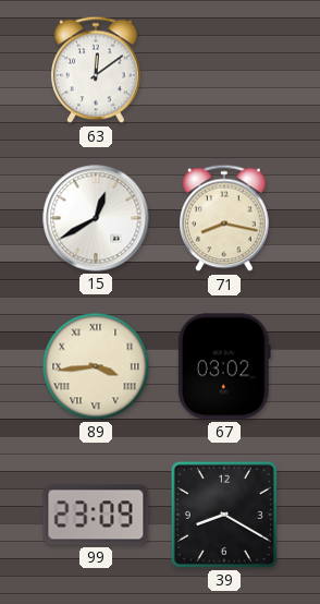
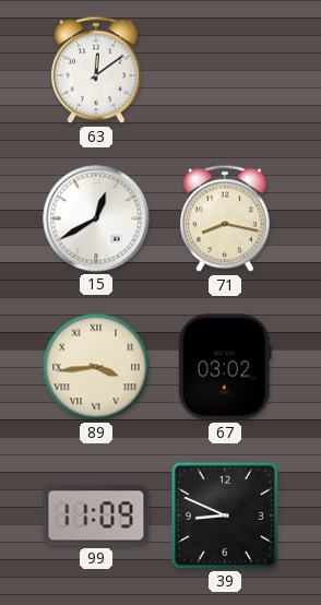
99: 23:09 -> 11:09 (96, 515)
39: 8:20 -> 8:49 (225, 515)
